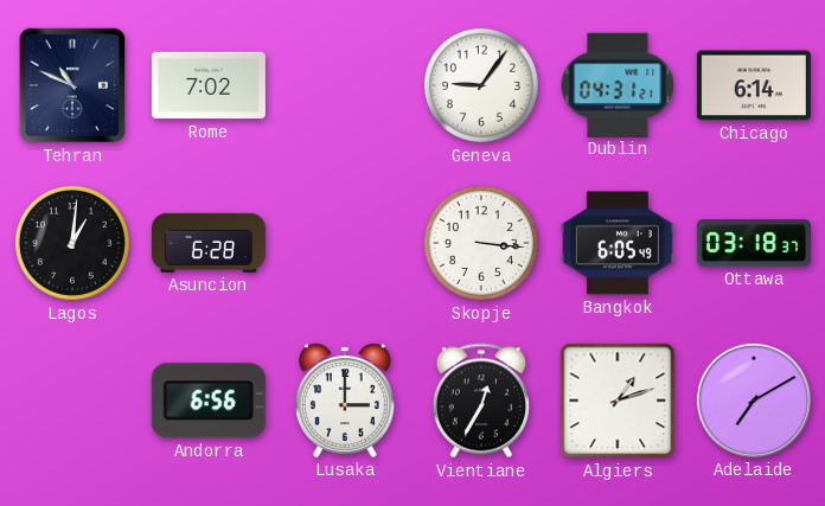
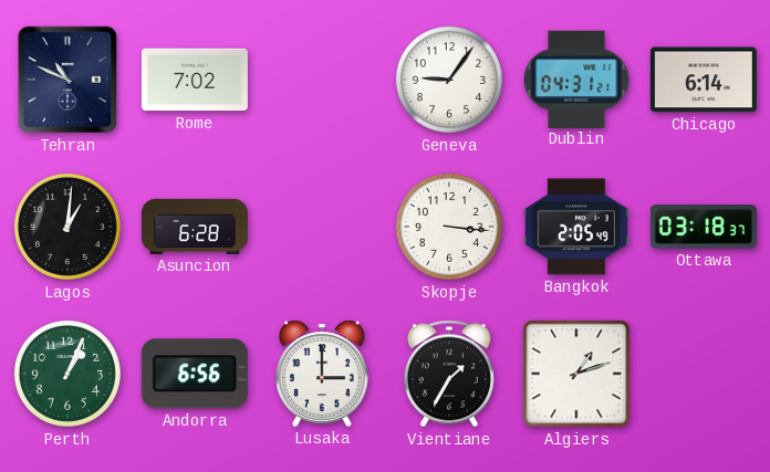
Bangkok: 6:05 -> 2:05 (576, 227)
Perth: none -> 1:04 (67, 374)
Vientiane: 12:35 -> 1:35 (449, 374)
Adelaide: 7:10 -> none (754, 401)
